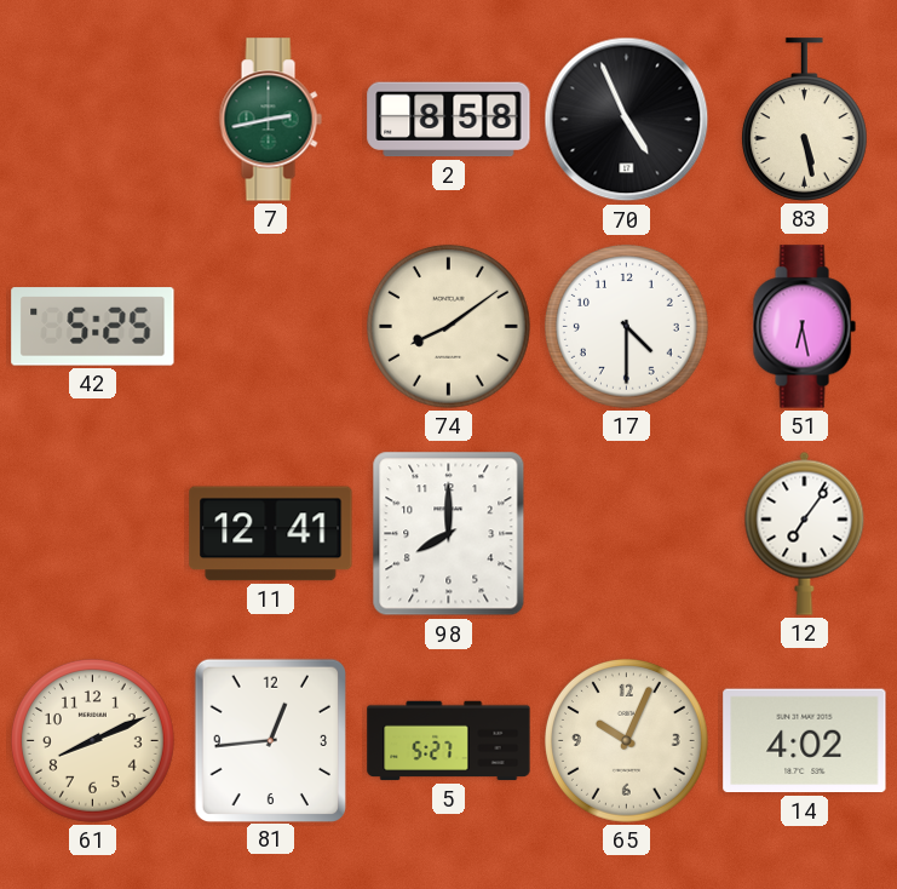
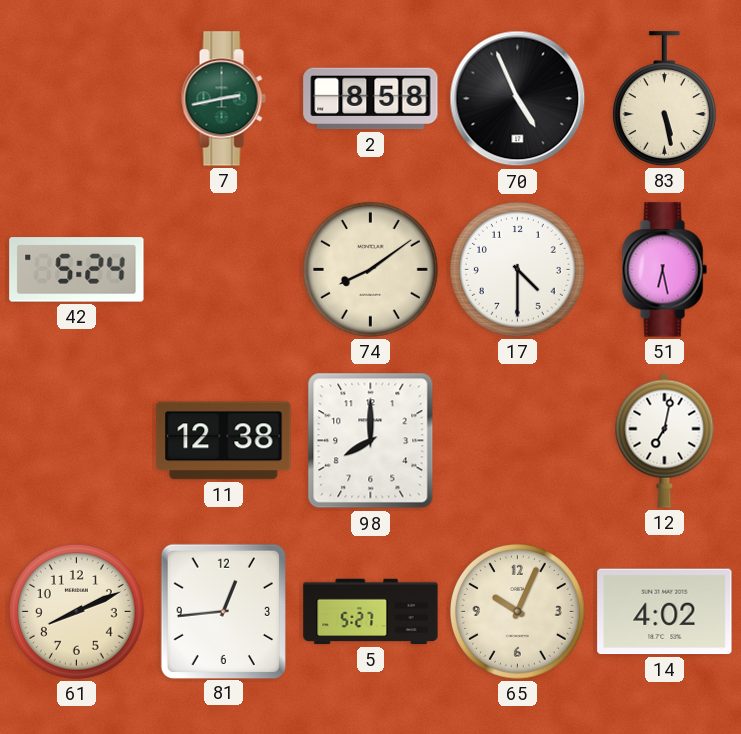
42: 5:25 -> 5:24 (77, 270)
11: 12:41 -> 12:38 (224, 441)
12: 7:06 -> 7:02 (665, 440)
